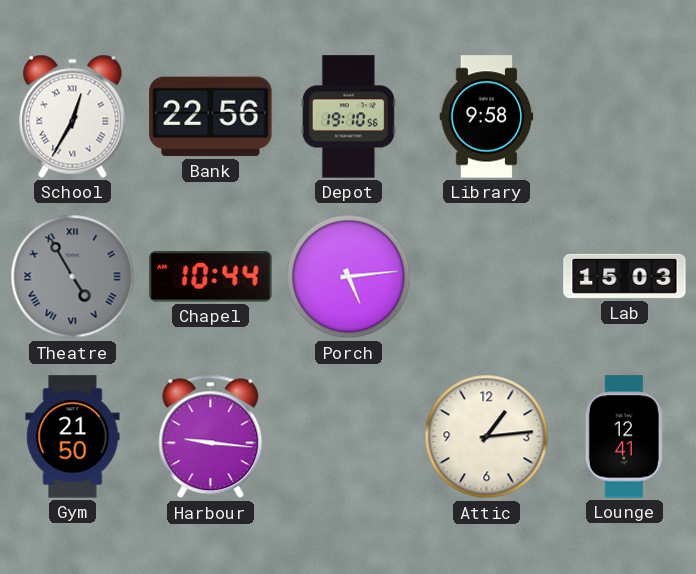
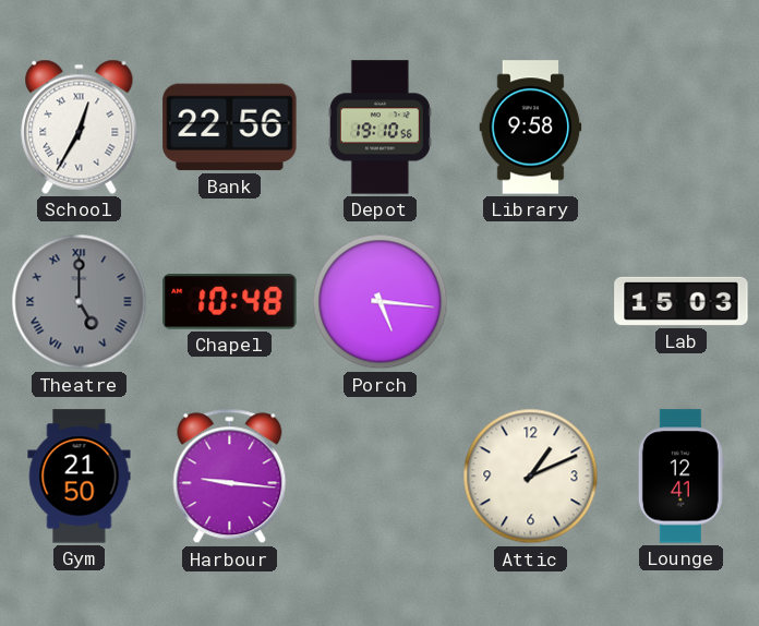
Theatre: 4:55 -> 5:00 (80, 302)
Chapel: 10:44 -> 10:48 (230, 302)
Porch: 5:14 -> 5:16 (381, 302)
Attic: 1:14 -> 1:11 (531, 477)
